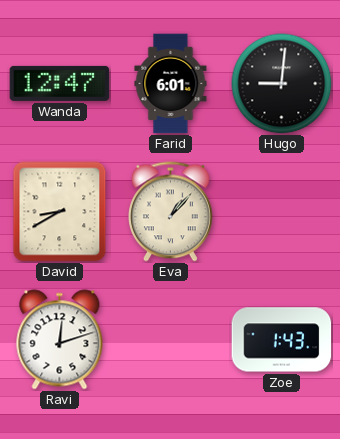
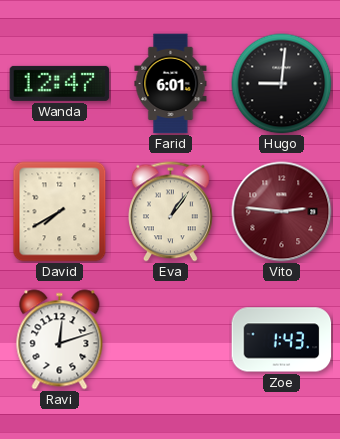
David: 8:40 -> 7:40 (60, 212)
Eva: 1:07 -> 1:06 (171, 212)
Vito: none -> 2:46 (282, 212)
